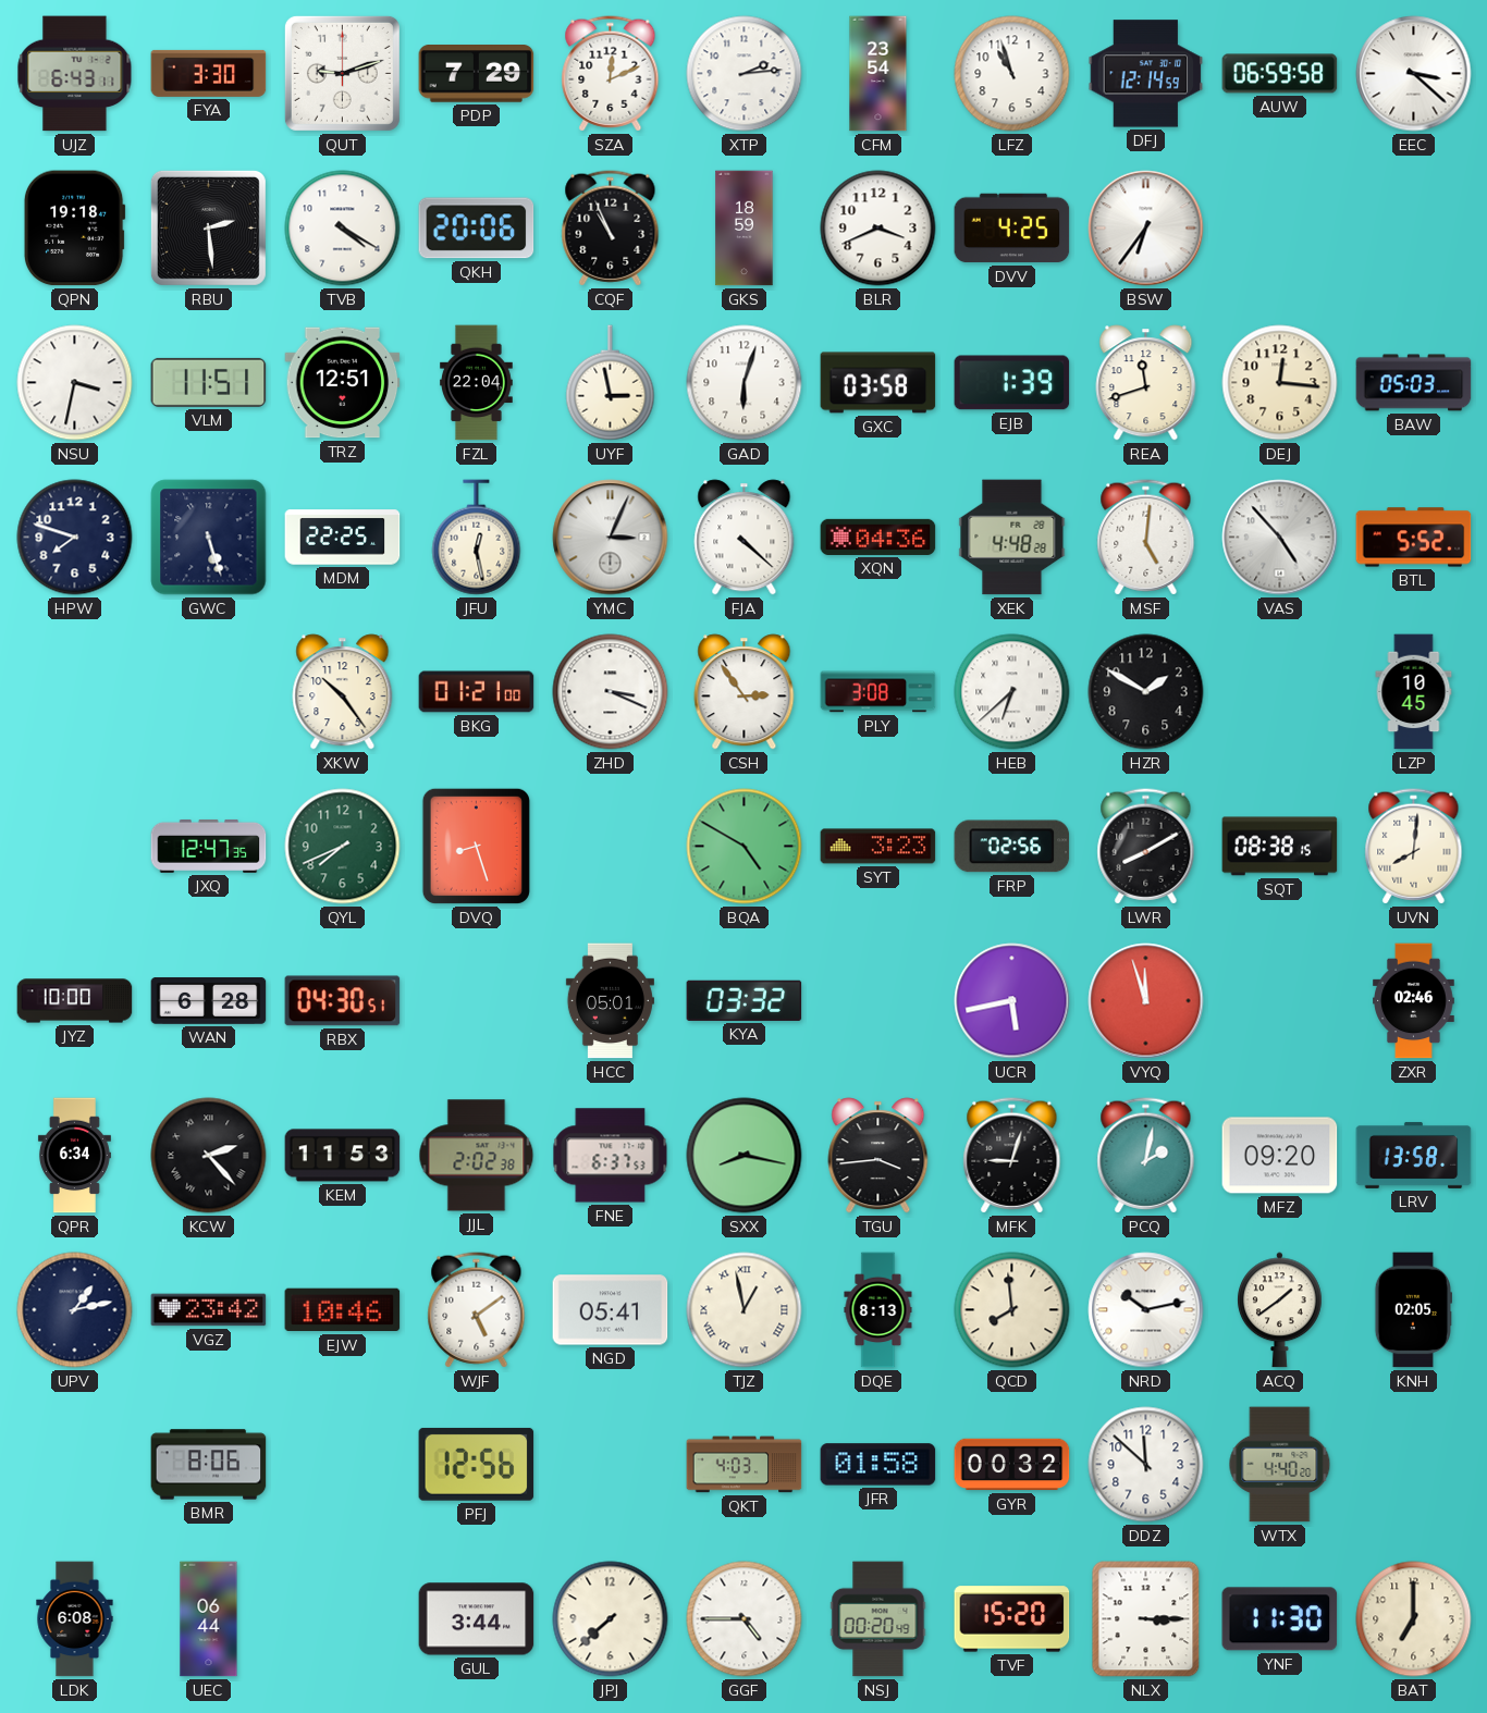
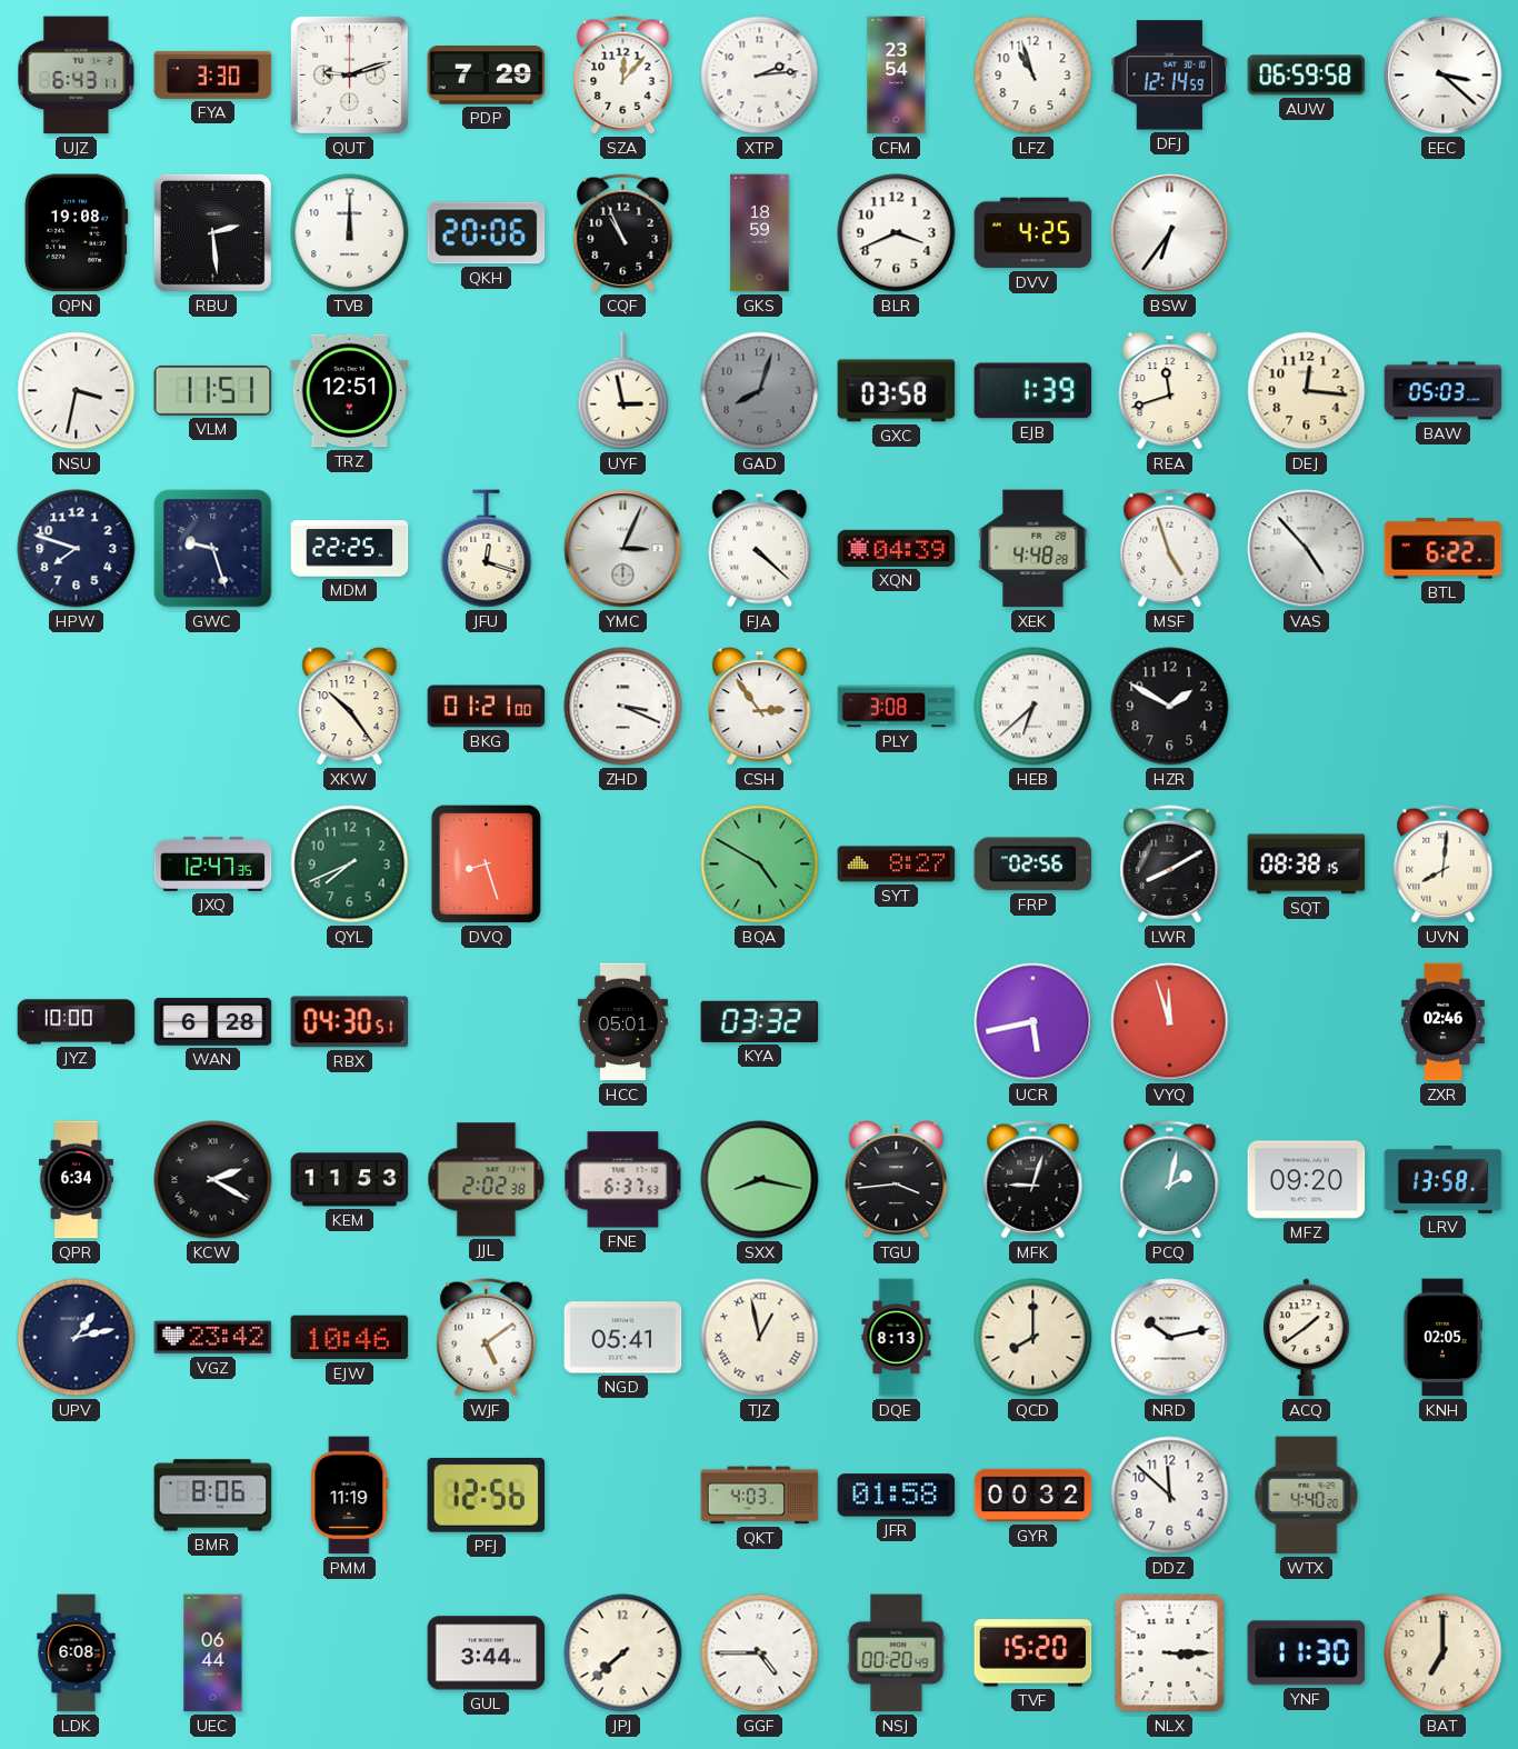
SZA: 12:11 -> 12:07 (623, 76)
QPN: 19:18 -> 19:08 (76, 233)
TVB: 4:20 -> 12:00 (350, 233)
FZL: 22:04 -> none (477, 383)
GAD: 6:03 -> 8:03 (760, 391)
GAD dial: white -> grey (760, 391)
GWC: 5:27 -> 9:27 (213, 549)
JFU: 12:28 -> 12:18 (487, 549)
XQN: 04:36 -> 04:39 (897, 548)
MSF: 5:01 -> 4:57 (1170, 549)
BTL: 5:52 -> 6:22 (1444, 549)
LZP: 10:45 -> none (1414, 692)
SYT: 3:23 -> 8:27 (897, 864)
KCW: 2:23 -> 2:20 (213, 1180)
QCD: 7:59 -> 8:00 (1033, 1338)
PMM: none -> 11:19 (350, 1496)
